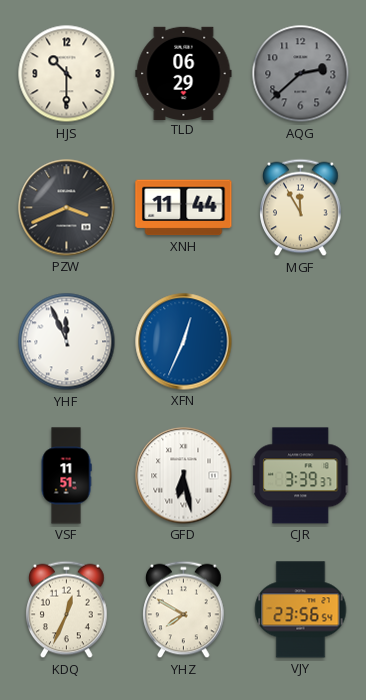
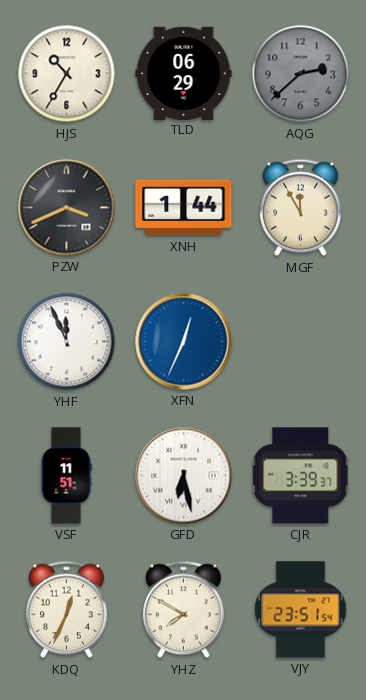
HJS: 10:30 -> 10:35 (67, 74)
XNH: 11:44 -> 1:44 (184, 208)
VJY: 23:56 -> 23:51 (301, 610)
